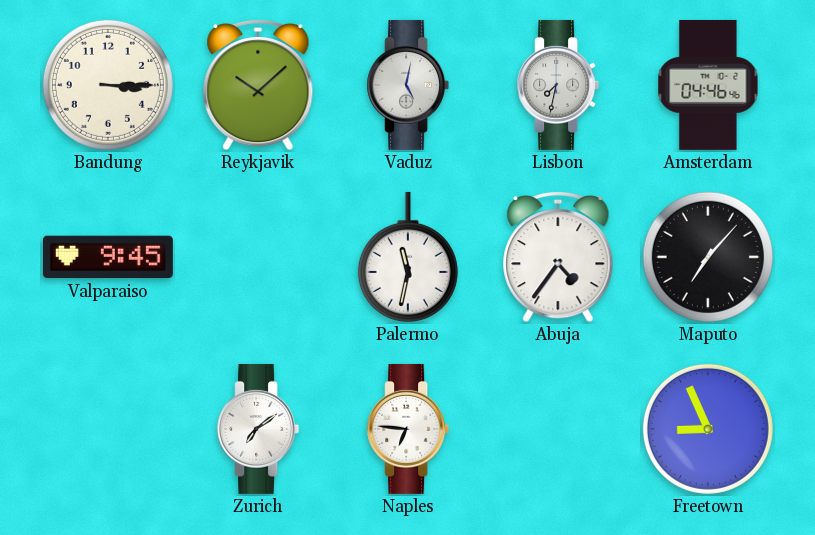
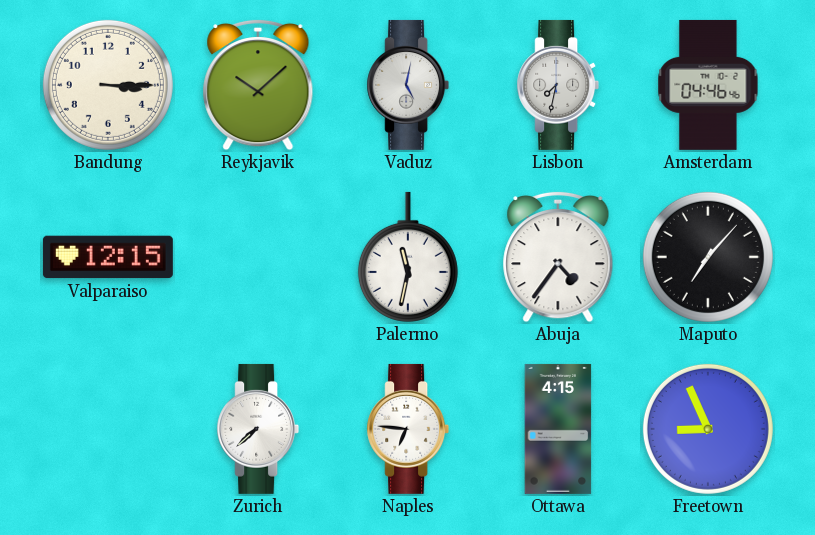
Valparaiso: 9:45 -> 12:15 (108, 257)
Zurich: 7:09 -> 7:38 (258, 429)
Ottawa: none -> 4:15 (558, 429)
